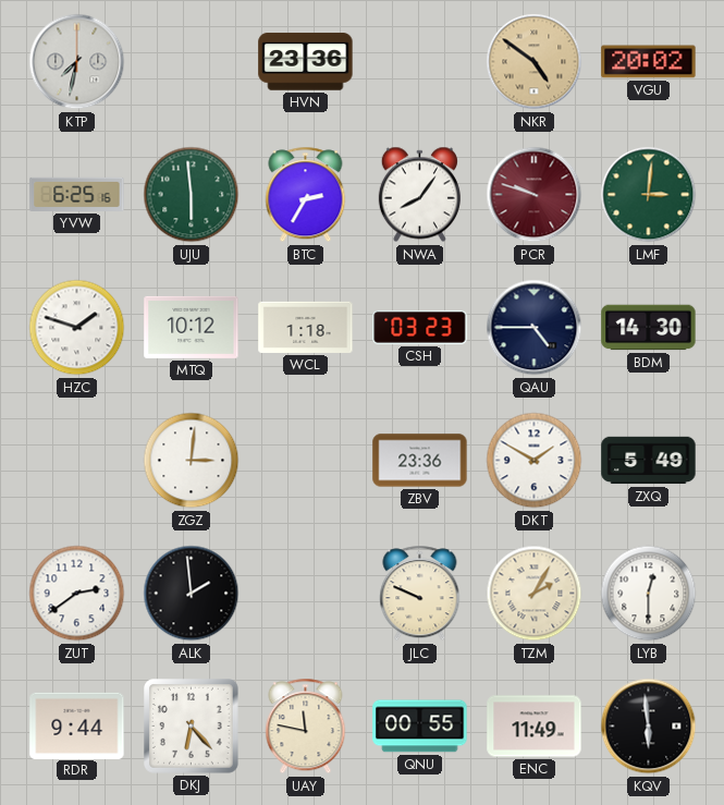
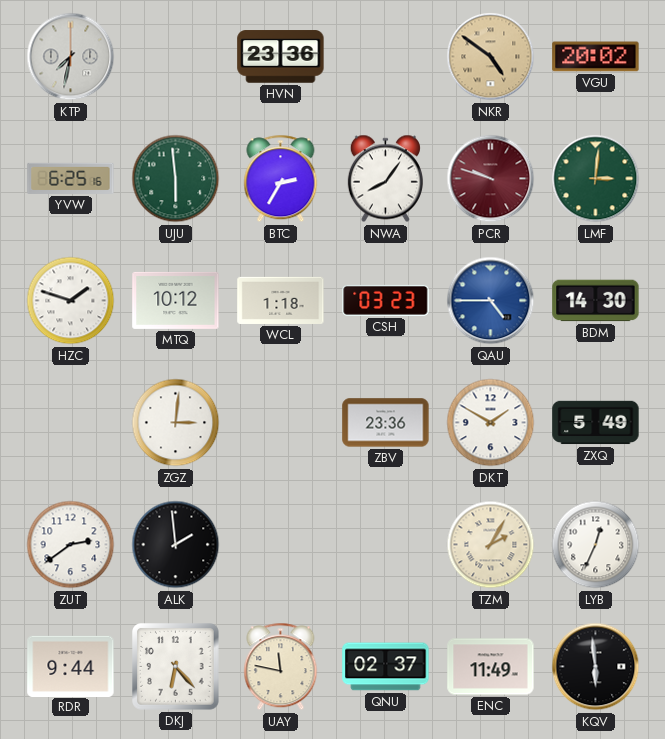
QAU dial: navy -> blue (491, 301)
JLC: 9:49 -> none (420, 594)
LYB: 12:30 -> 12:34 (596, 545)
QNU: 00:55 -> 02:37 (386, 667)
